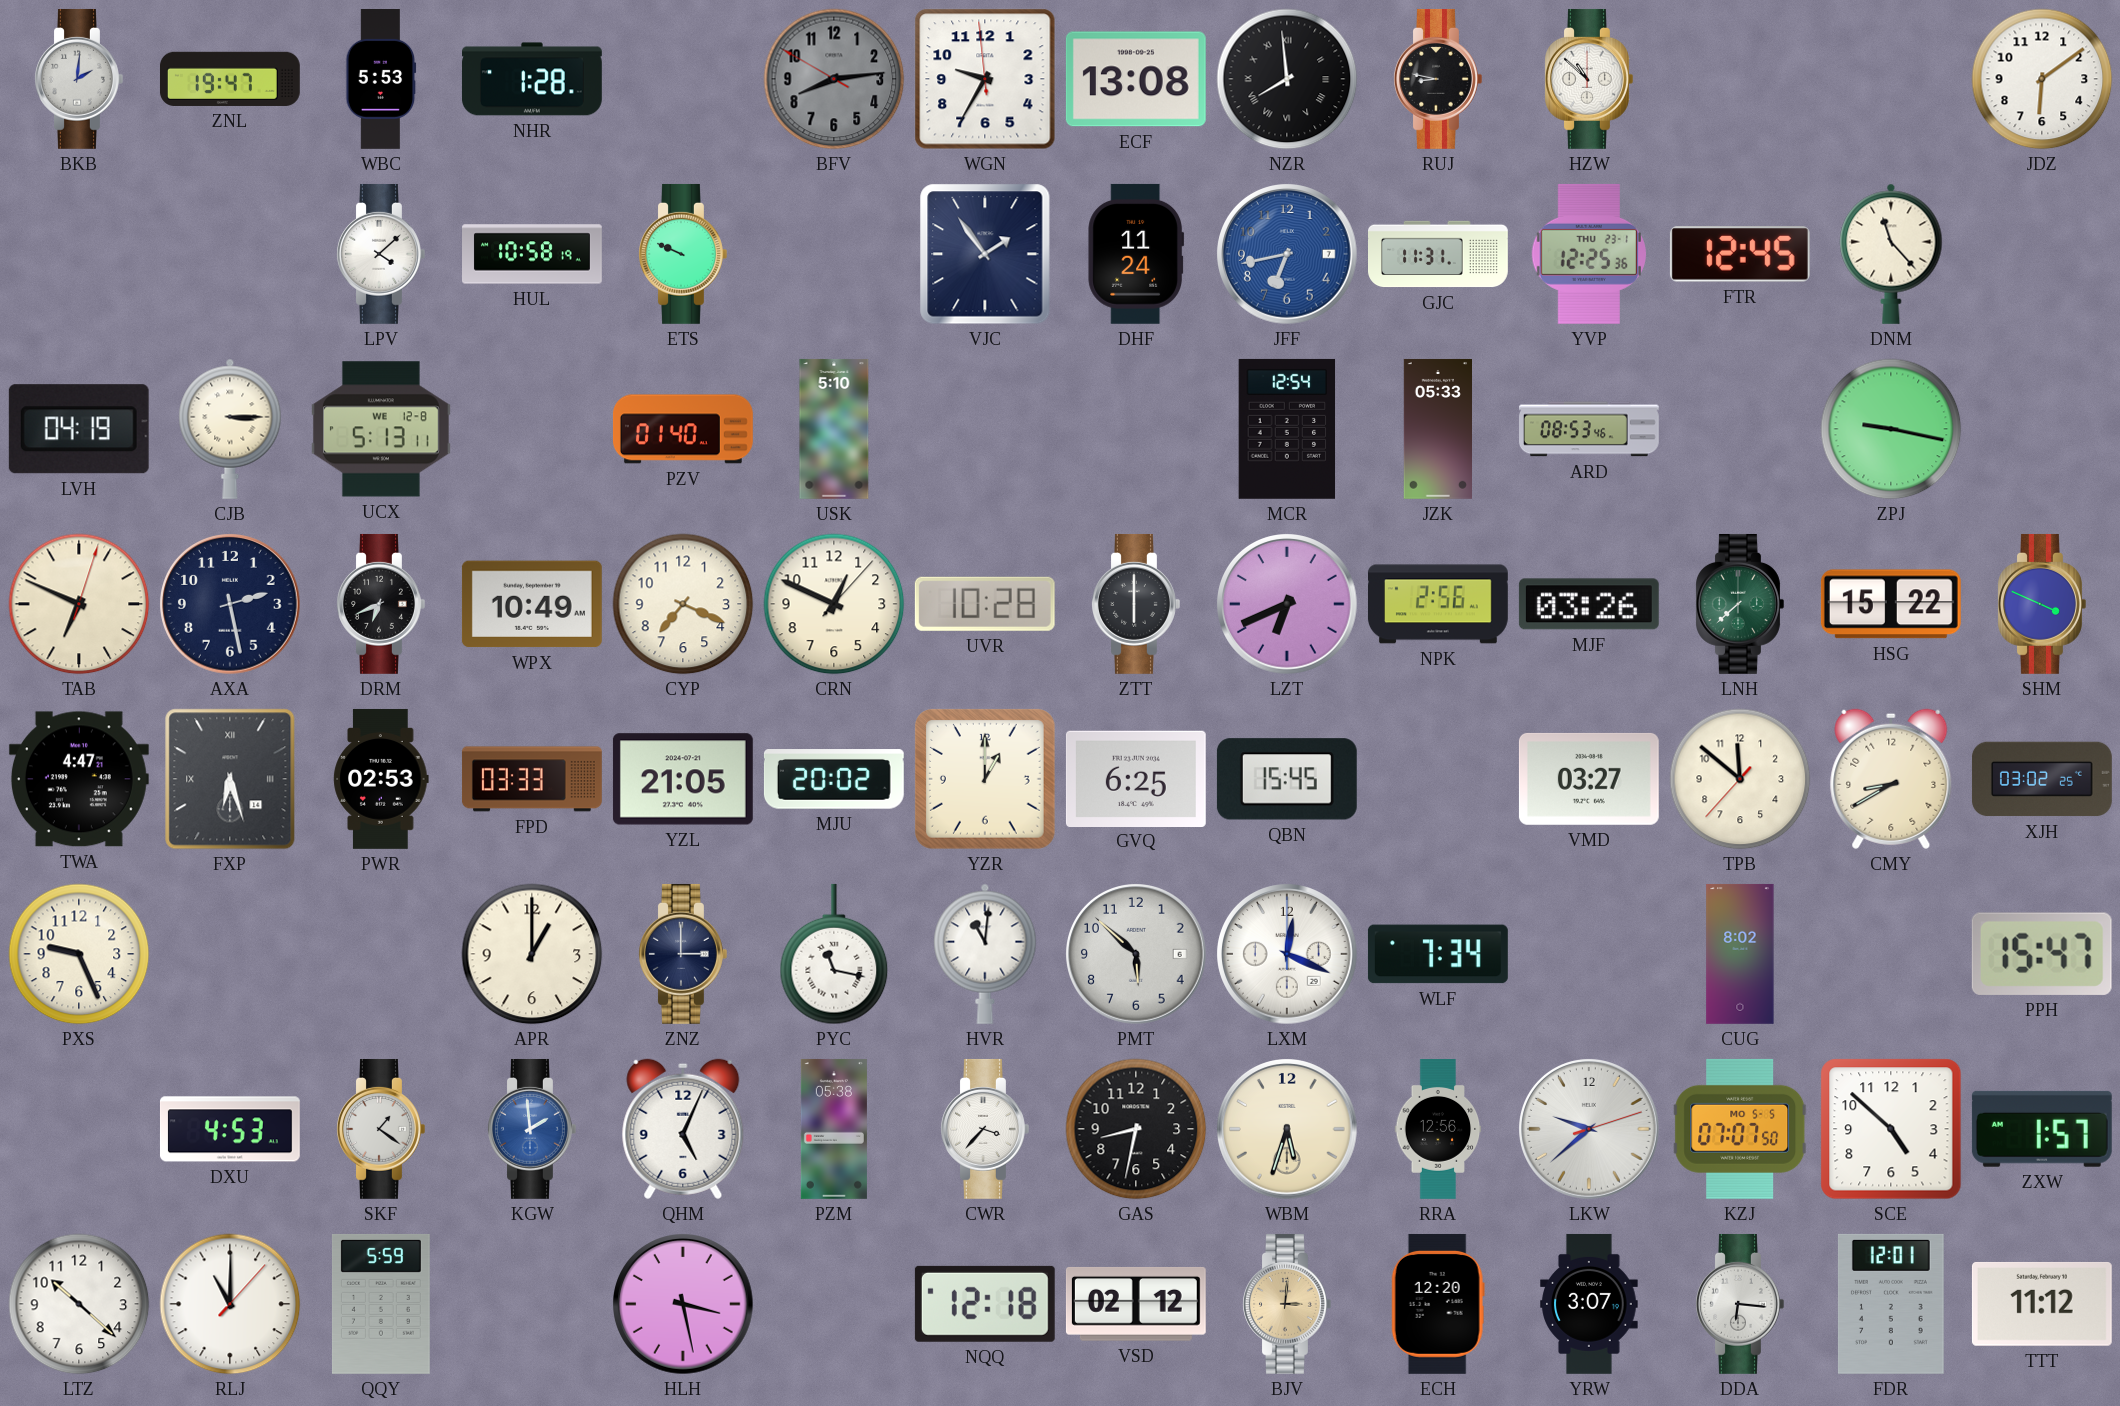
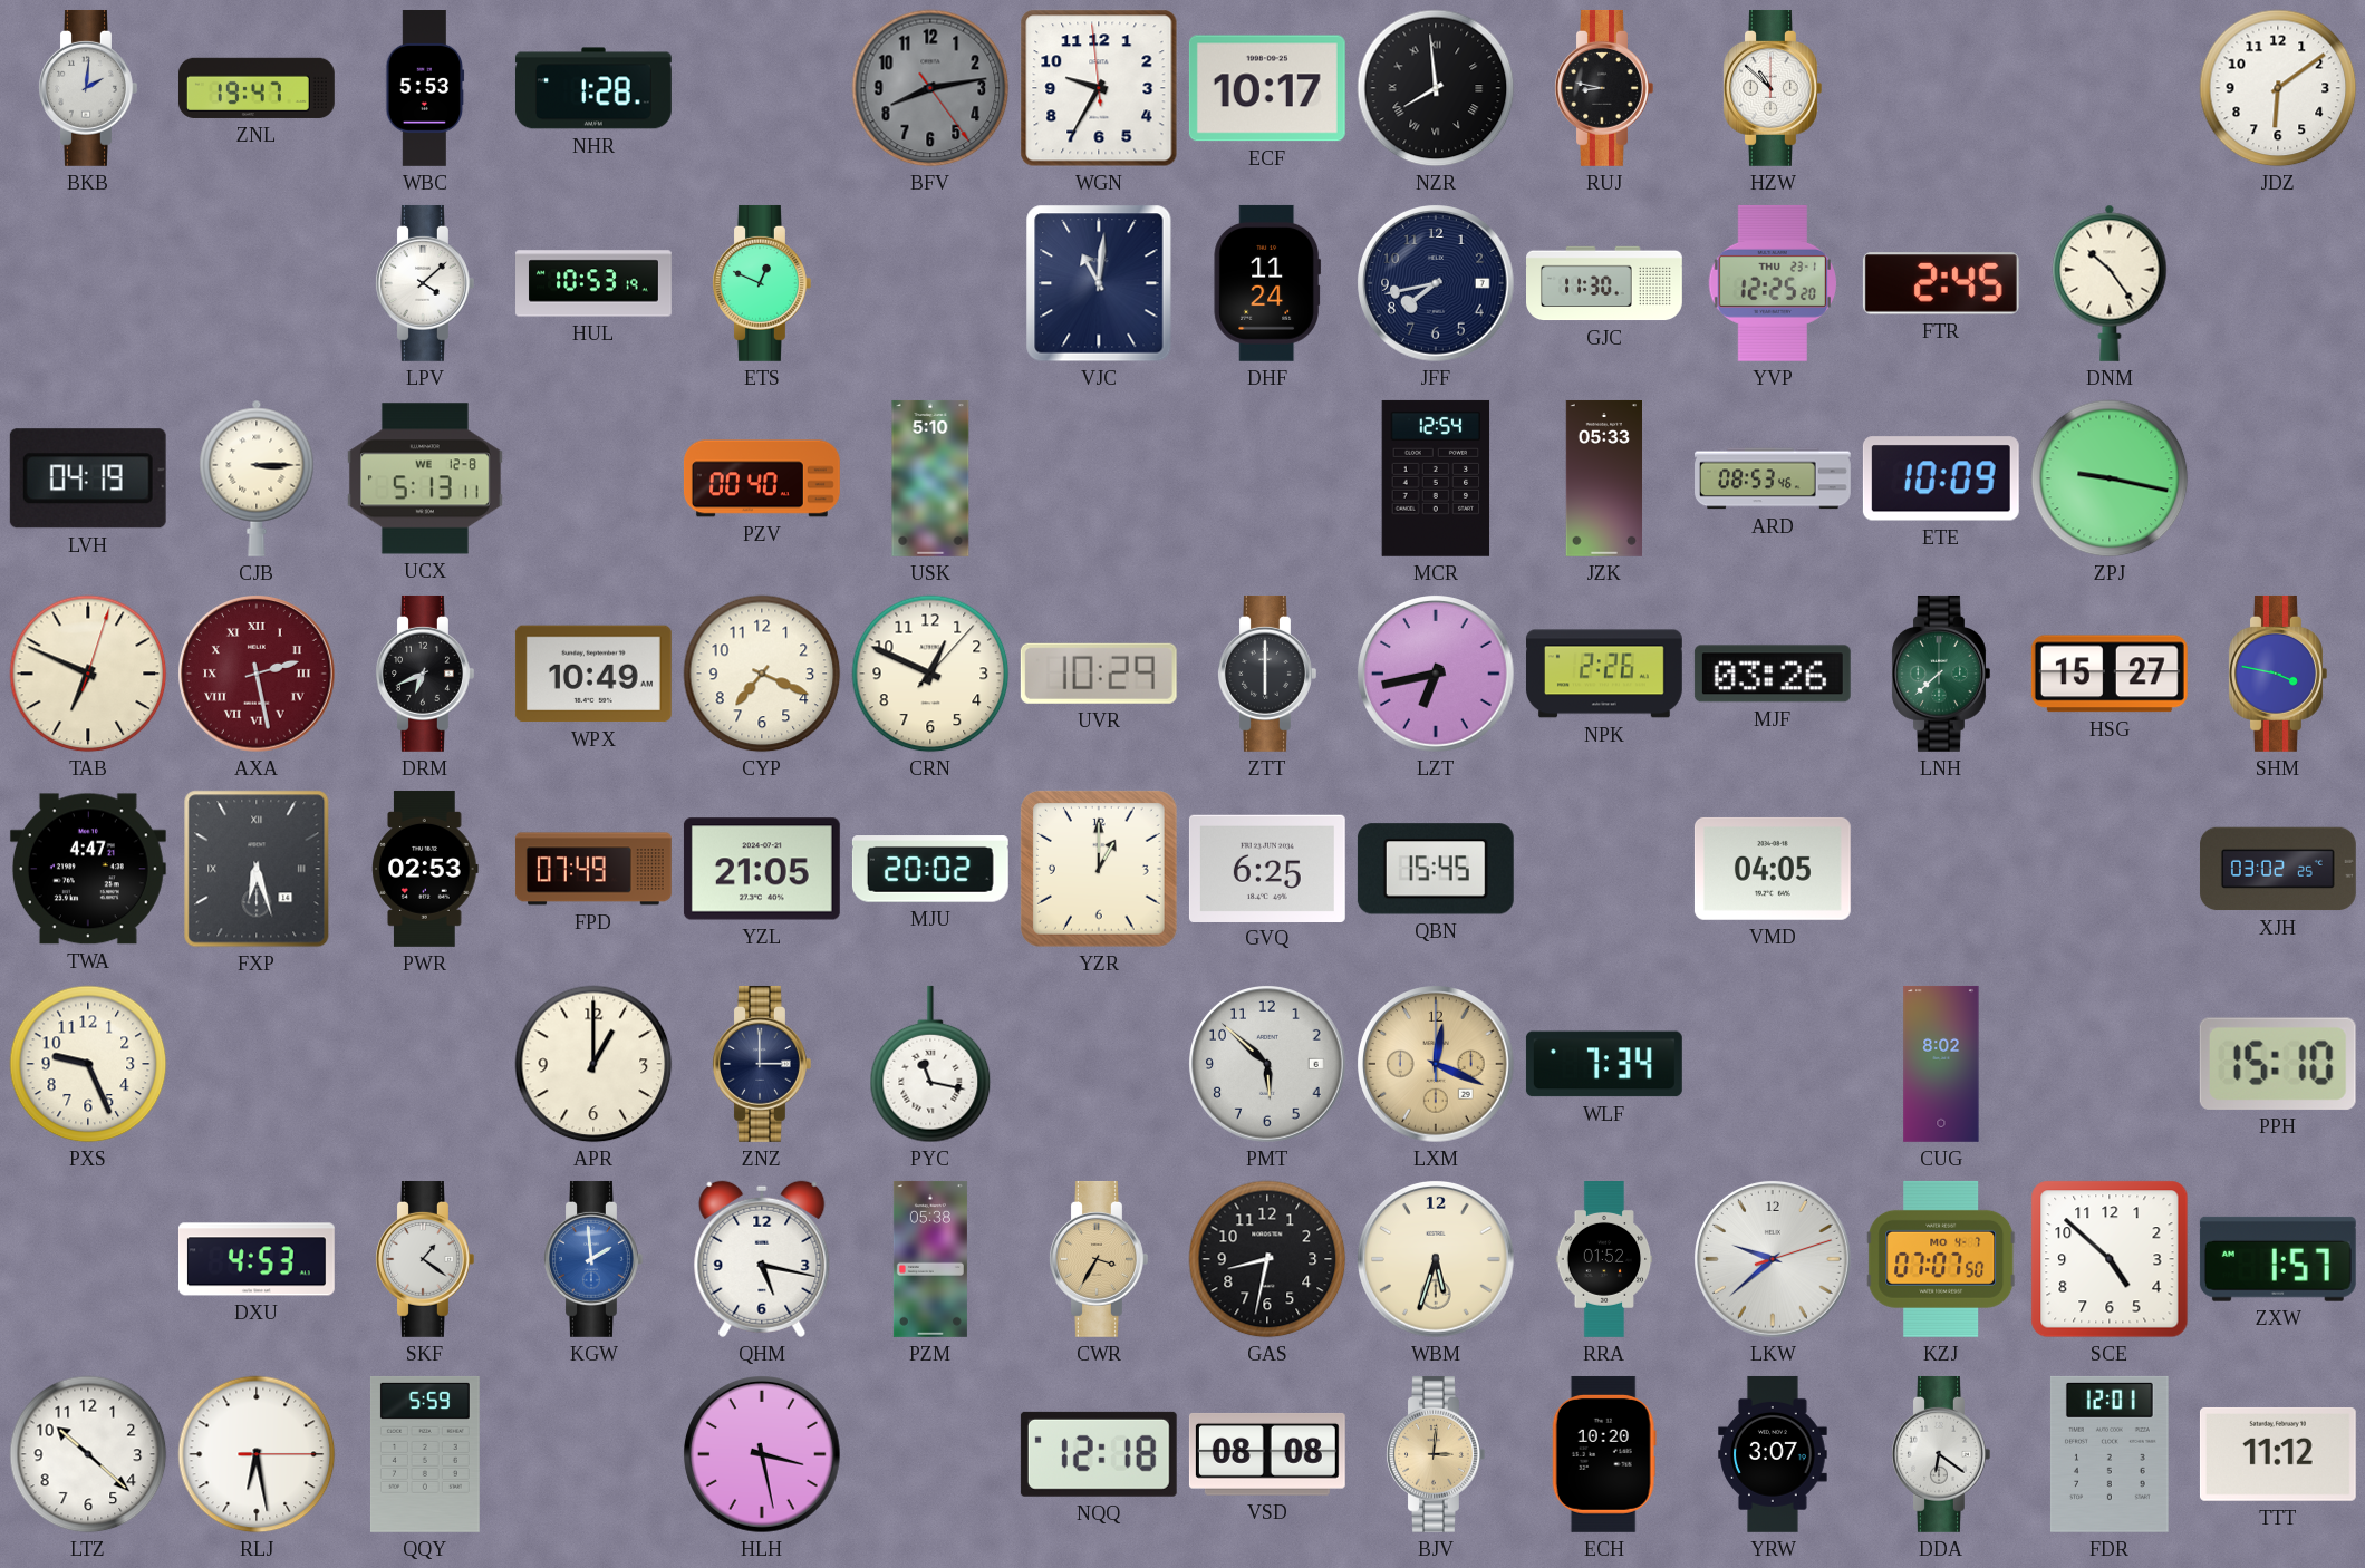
BFV: 8:13:50 -> 8:13:24 (930, 88)
ECF: 13:08 -> 10:17 (1267, 88)
HUL: 10:58 -> 10:53 (595, 283)
ETS: 9:49 -> 12:49 (762, 283)
VJC: 1:54 -> 11:01 (1099, 283)
JFF: 6:43 -> 7:43 (1437, 284)
JFF dial: blue -> navy (1437, 284)
GJC: 11:31 -> 11:30 (1605, 283)
YVP: 12:25:36 -> 12:25:20 (1772, 283)
FTR: 12:45 -> 2:45 (1941, 283)
DNM: 11:23 -> 10:24 (2110, 283)
PZV: 01:40 -> 00:40 (762, 478)
ETE: none -> 10:09 (1941, 478)
AXA dial: navy -> burgundy (258, 675)
AXA numerals: Arabic -> Roman (258, 675)
UVR: 10:28 -> 10:29 (1099, 674)
LZT: 6:41 -> 6:43 (1437, 675)
NPK: 2:56 -> 2:26 (1604, 674)
HSG: 15:22 -> 15:27 (2110, 674)
SHM: 3:49 -> 3:47 (2278, 674)
FPD: 03:33 -> 07:49 (593, 869)
VMD: 03:27 -> 04:05 (1773, 869)
TPB: 11:51 -> none (1740, 779)
CMY: 8:40 -> none (1891, 779)
HVR: 11:01 -> none (985, 954)
LXM dial: white -> champagne (1437, 1065)
PPH: 15:47 -> 15:10 (2278, 1064)
QHM: 5:04 -> 5:17 (762, 1259)
CWR: 3:37 -> 3:35 (1099, 1259)
CWR dial: white -> champagne (1099, 1259)
RRA: 12:56 -> 01:52 (1604, 1260)
KZJ date: MO 5-5 -> MO 4-7 (1941, 1259)
RLJ: 11:00 -> 6:28 (257, 1454)
VSD: 02:12 -> 08:08 (1267, 1454)
ECH: 12:20 -> 10:20 (1604, 1454)
DDA: 6:16 -> 6:21 (1941, 1454)
